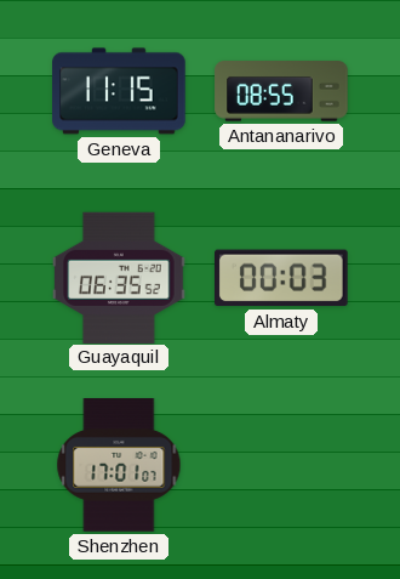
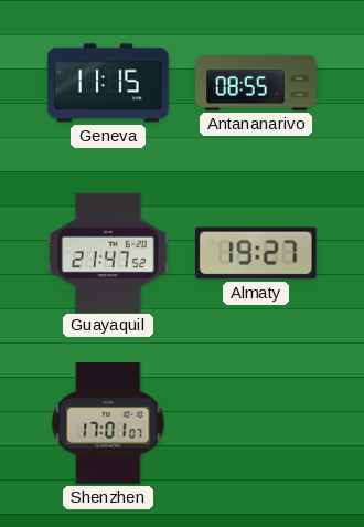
Guayaquil: 06:35 -> 21:47 (108, 252)
Almaty: 00:03 -> 19:27 (257, 253)
